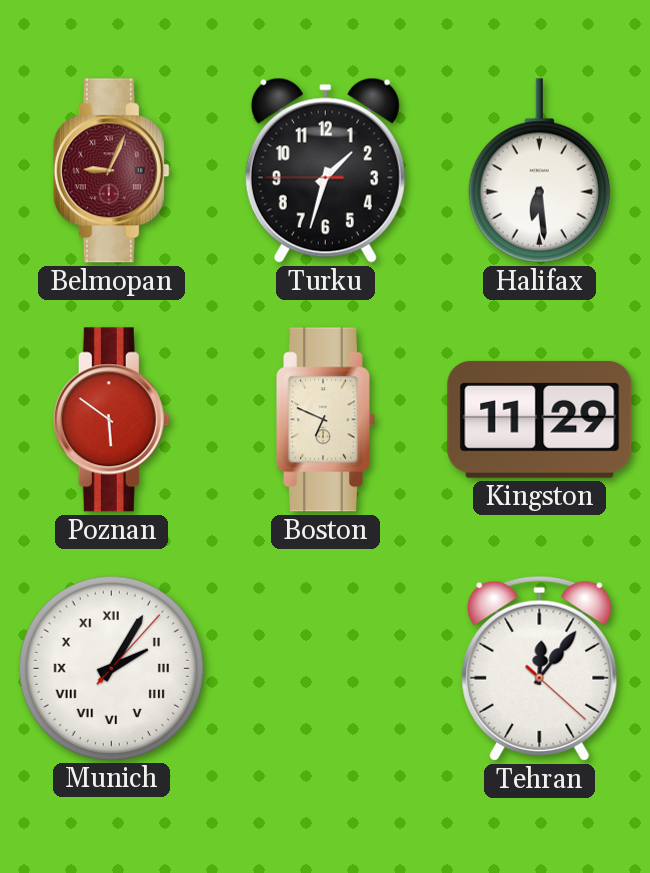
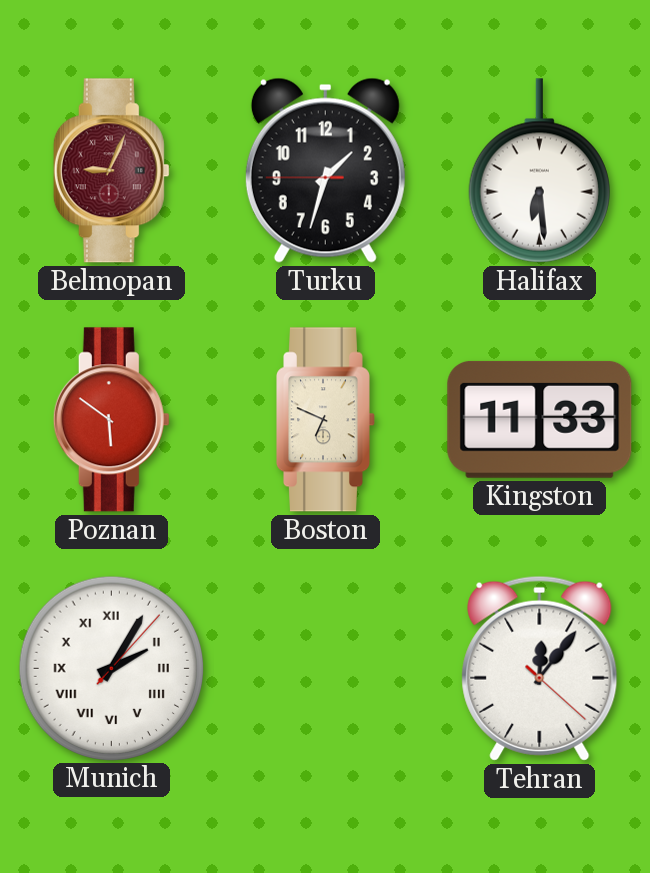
Kingston: 11:29 -> 11:33 (540, 419)
